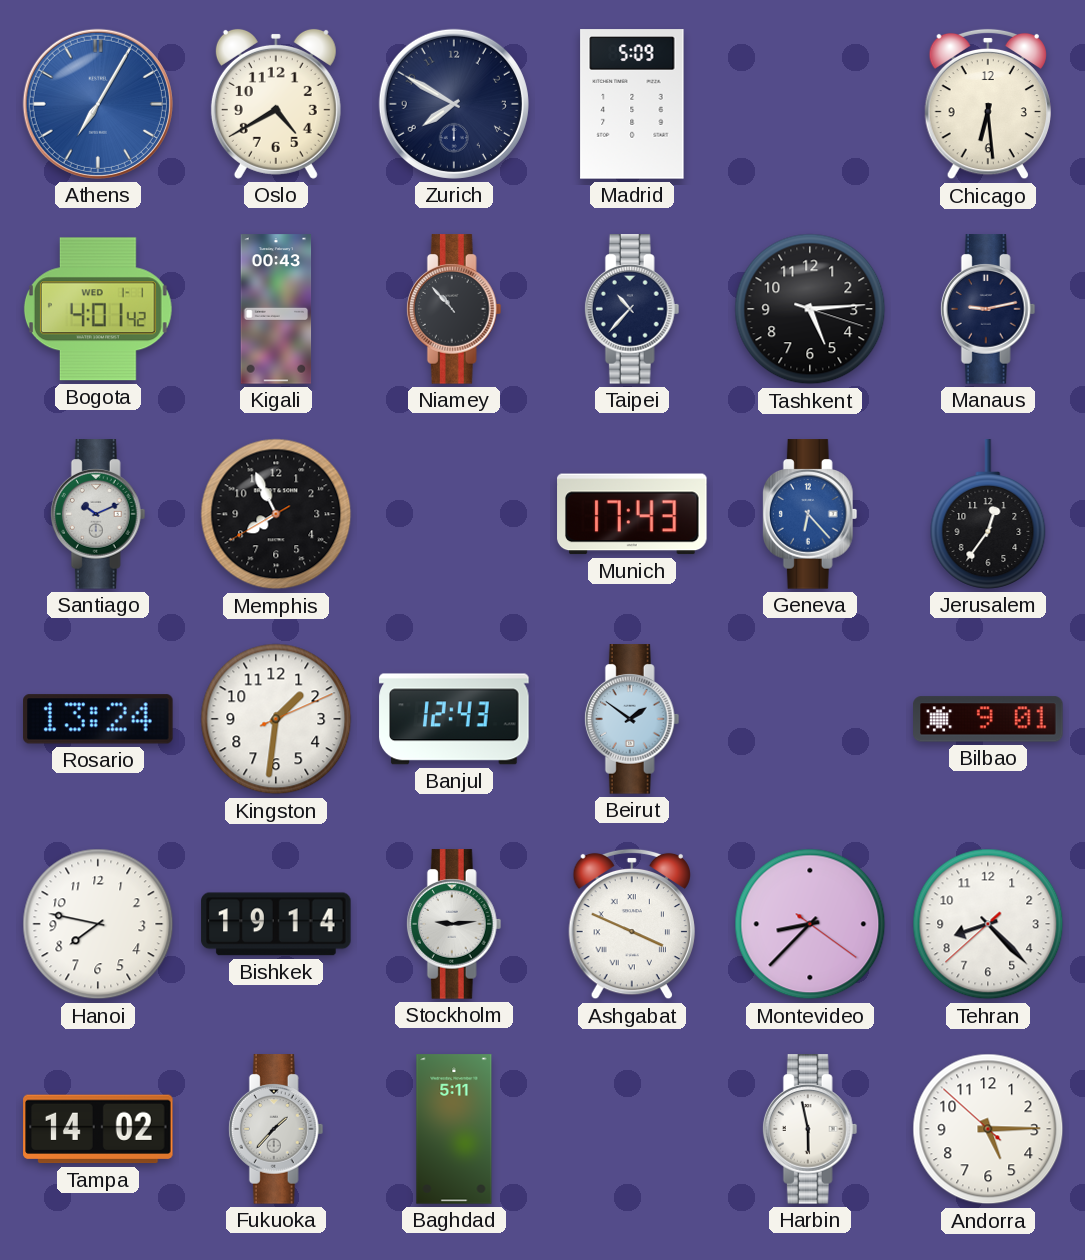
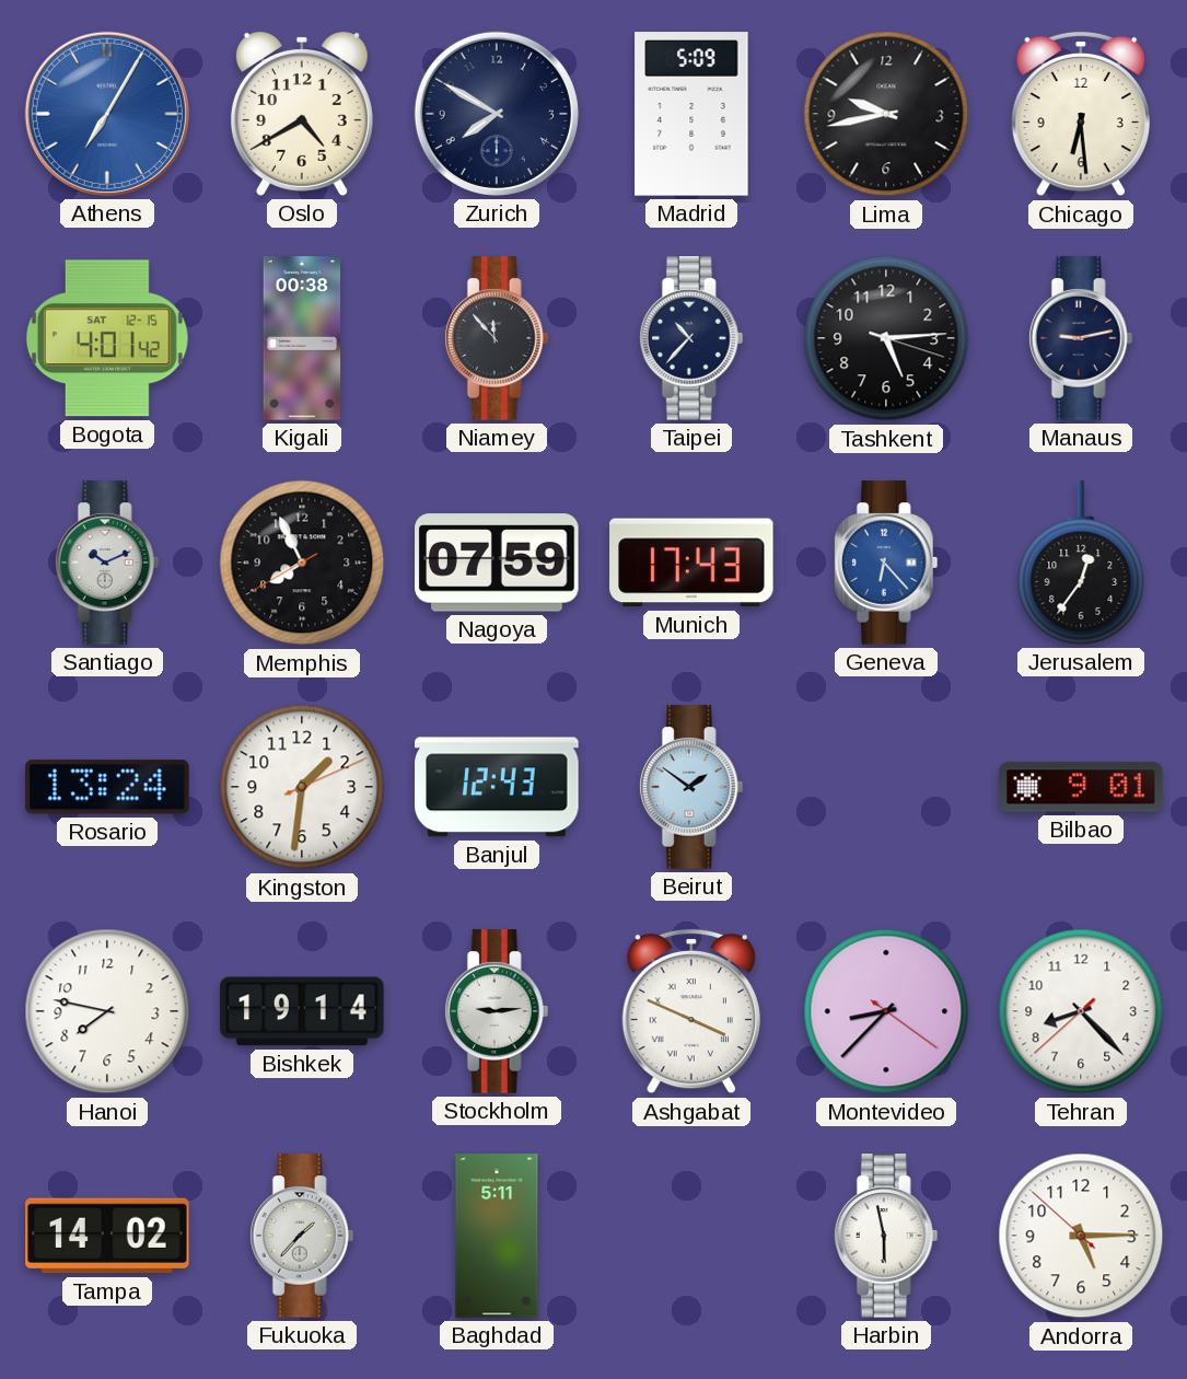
Lima: none -> 9:43 (886, 114)
Bogota date: WED 1-1 -> SAT 12-15 (107, 338)
Kigali: 00:43 -> 00:38 (302, 338)
Niamey: 10:53 -> 11:53 (497, 338)
Nagoya: none -> 07:59 (497, 563)
